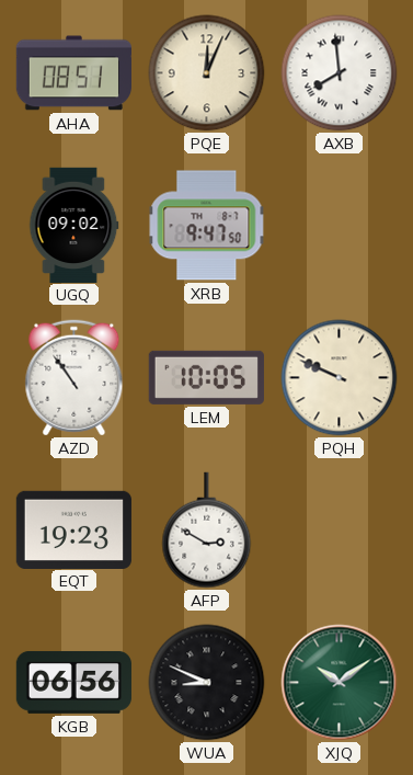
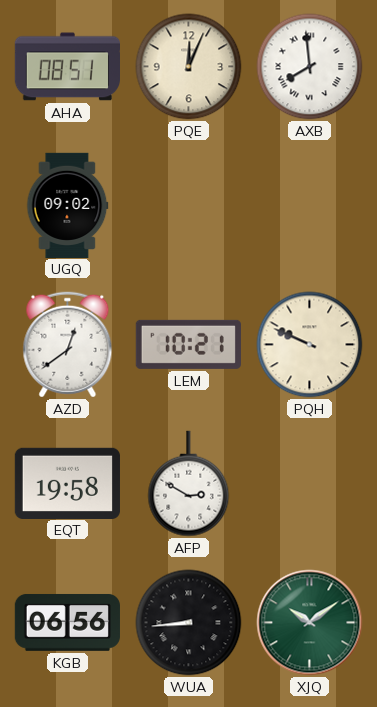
XRB: 9:47 -> none (207, 226)
AZD: 10:54 -> 12:39 (68, 345)
LEM: 10:05 -> 10:21 (188, 344)
EQT: 19:23 -> 19:58 (67, 483)
WUA: 8:49 -> 8:44 (189, 623)
